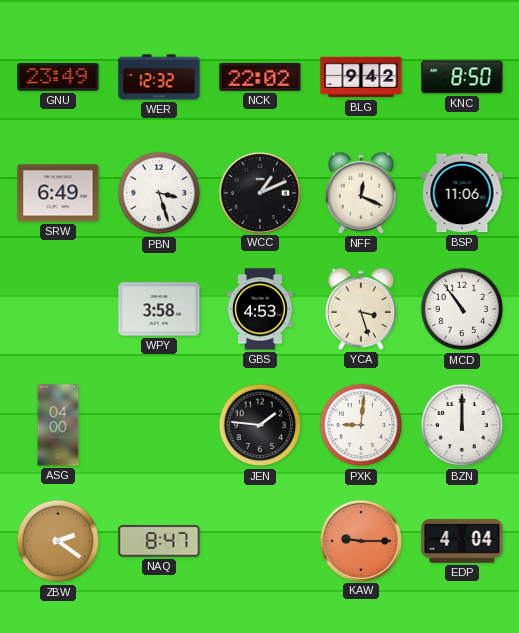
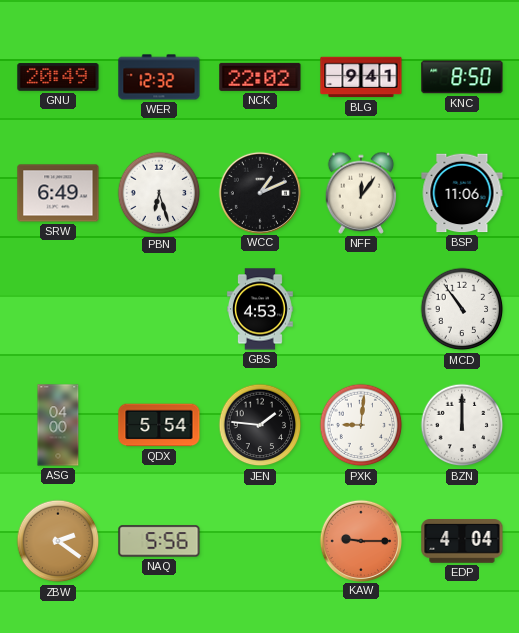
GNU: 23:49 -> 20:49 (58, 77)
BLG: 9:42 -> 9:41 (361, 77)
PBN: 3:27 -> 6:27 (159, 193)
NFF: 12:19 -> 12:06 (361, 193)
WPY: 3:58 -> none (159, 309)
YCA: 3:27 -> none (361, 309)
QDX: none -> 5:54 (159, 425)
NAQ: 8:47 -> 5:56 (159, 541)
